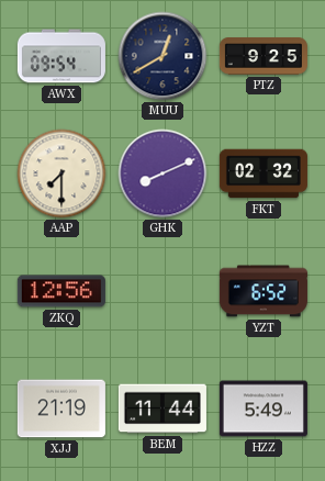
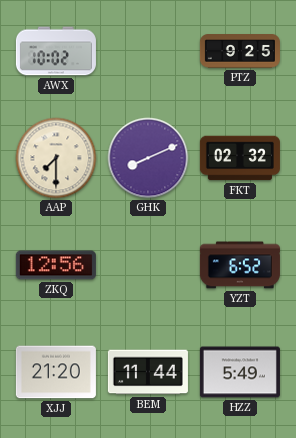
AWX: 09:54 -> 10:02 (56, 51)
MUU: 12:40 -> none (162, 56)
XJJ: 21:19 -> 21:20 (56, 372)
